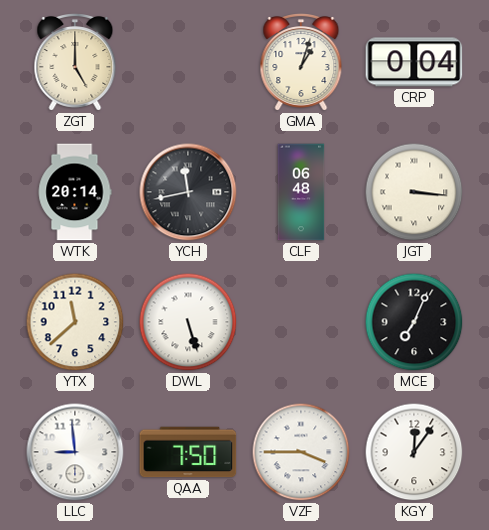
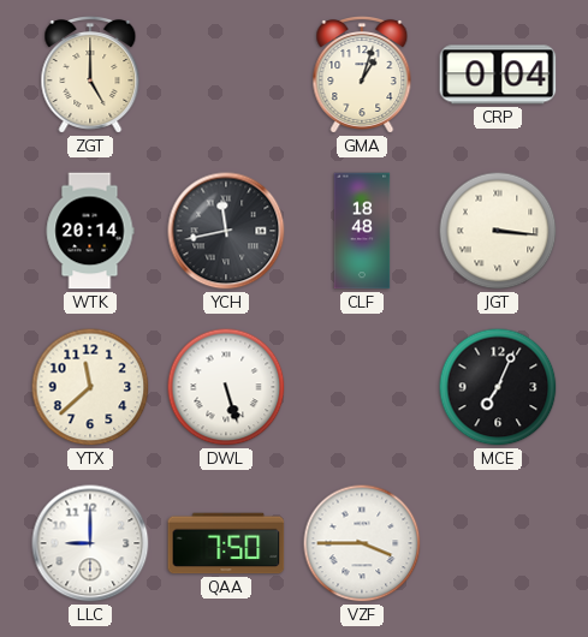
CLF: 06:48 -> 18:48 (362, 231)
LLC: 8:59 -> 9:00 (90, 543)
KGY: 12:06 -> none (414, 452)
